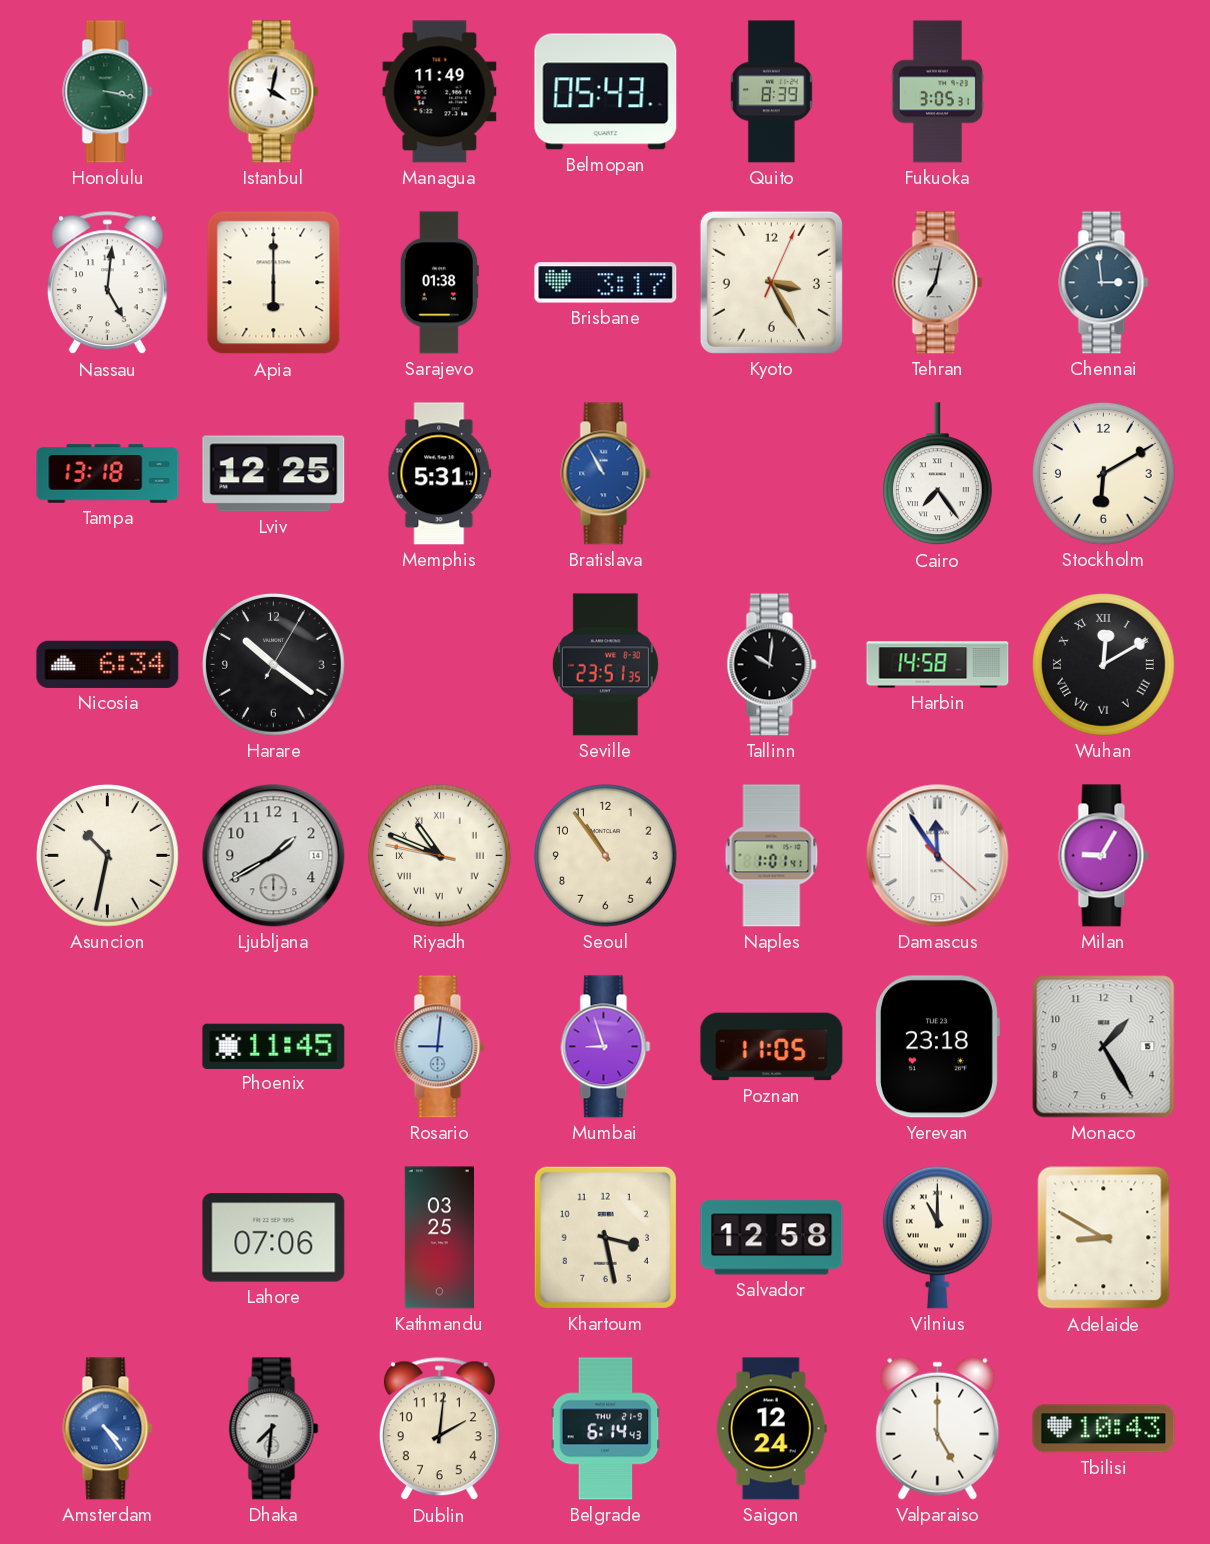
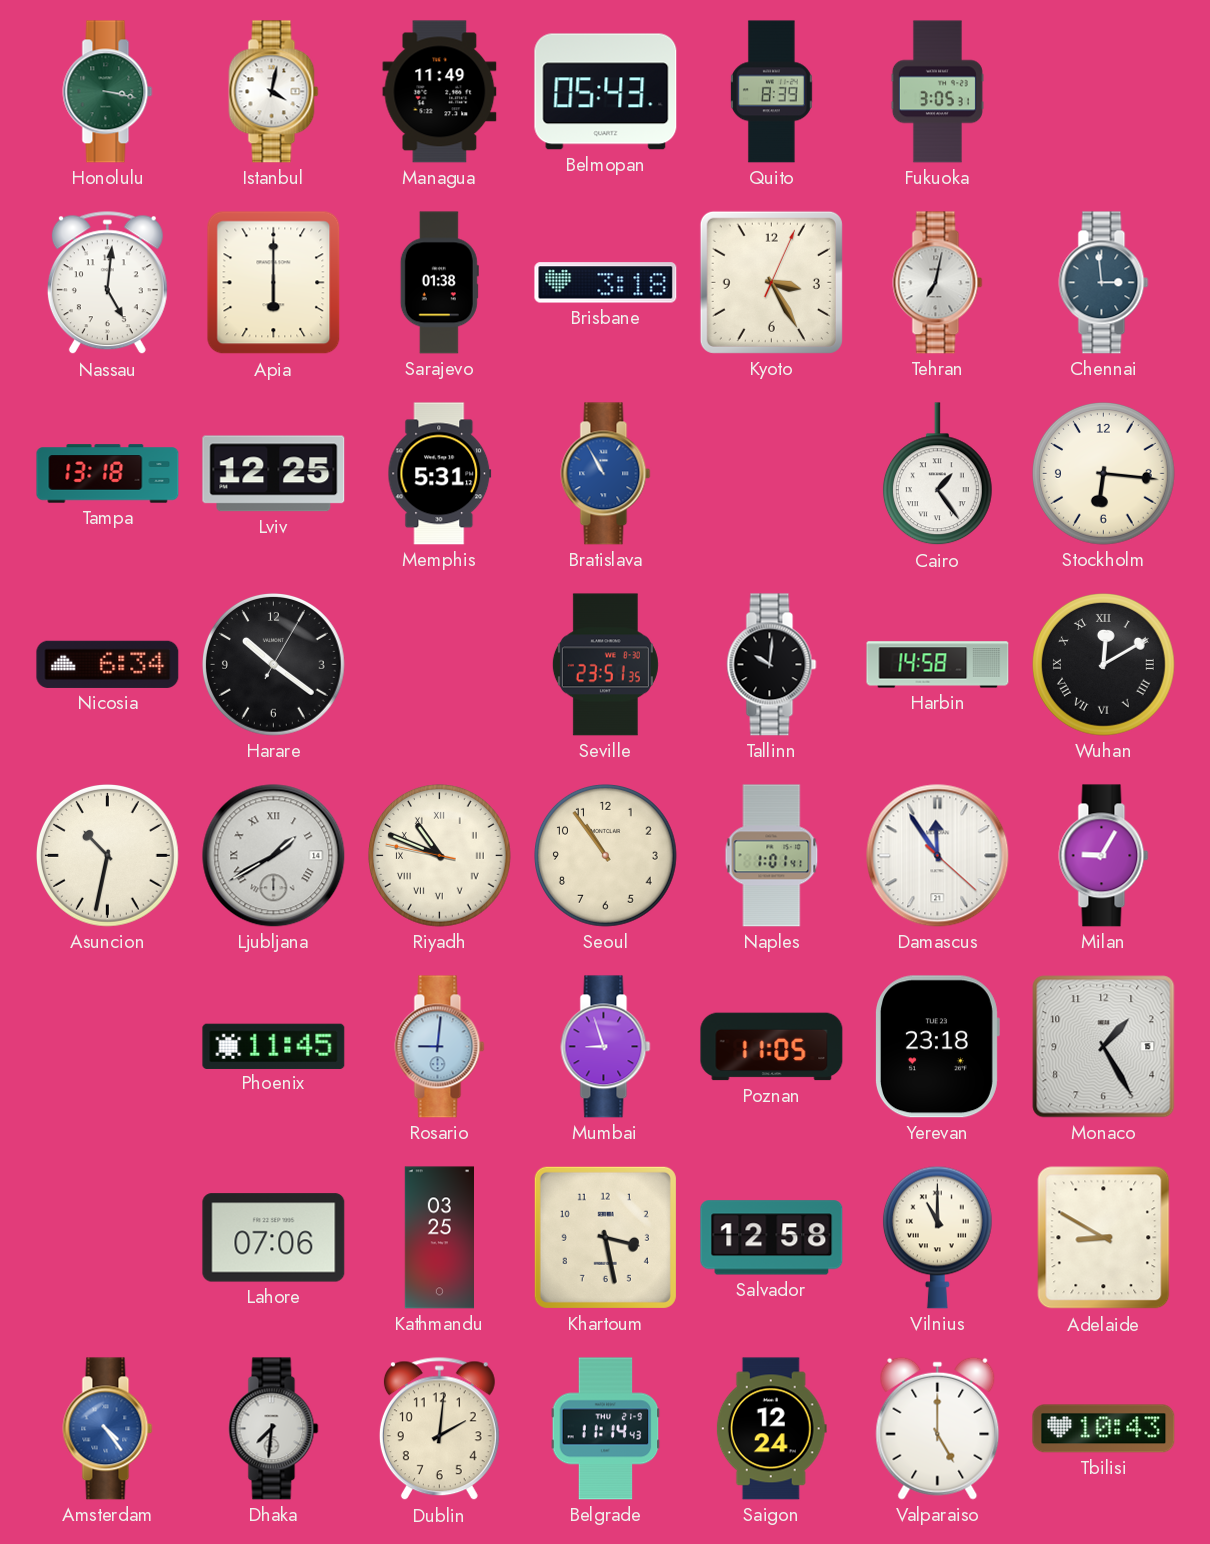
Brisbane: 3:17 -> 3:18 (606, 283)
Cairo: 7:24 -> 1:24 (937, 474)
Stockholm: 6:10 -> 6:16 (1104, 474)
Ljubljana numerals: Arabic -> Roman (274, 856)
Belgrade: 6:14 -> 11:14 (606, 1429)
